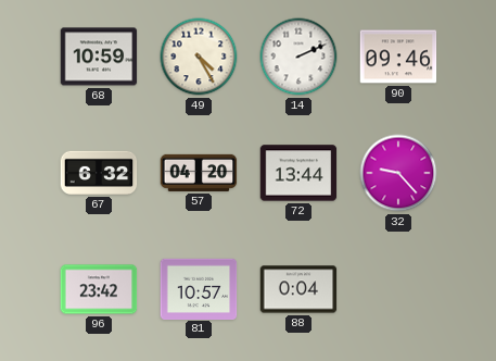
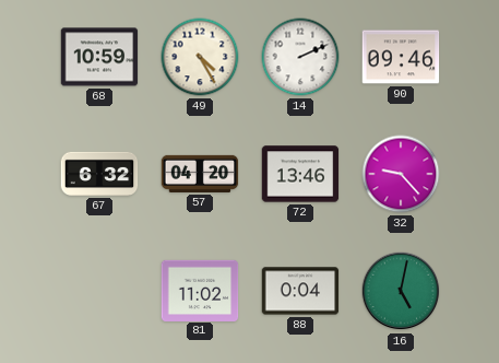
72: 13:44 -> 13:46 (300, 174)
96: 23:42 -> none (99, 289)
81: 10:57 -> 11:02 (200, 290)
16: none -> 5:02 (401, 291)
